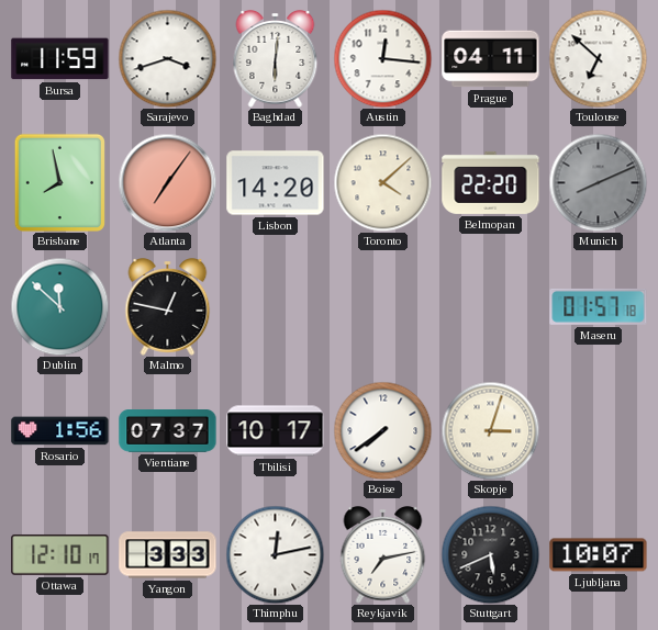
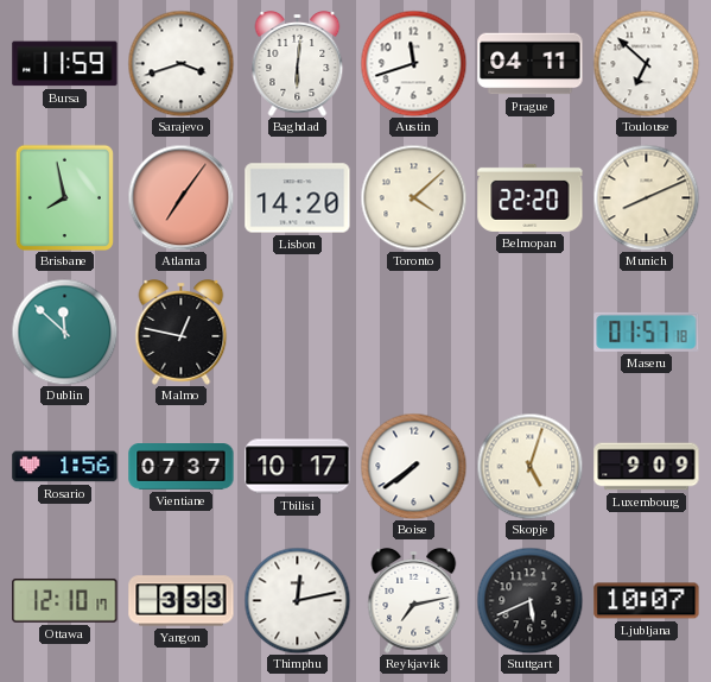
Austin: 12:16 -> 11:42 (413, 63)
Munich dial: grey -> cream (646, 197)
Skopje: 3:03 -> 5:03 (529, 466)
Luxembourg: none -> 9:09 (647, 467)
